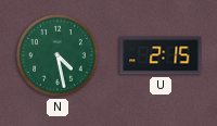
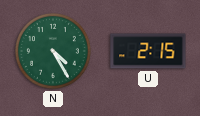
N: 4:28 -> 4:25 (53, 51)
